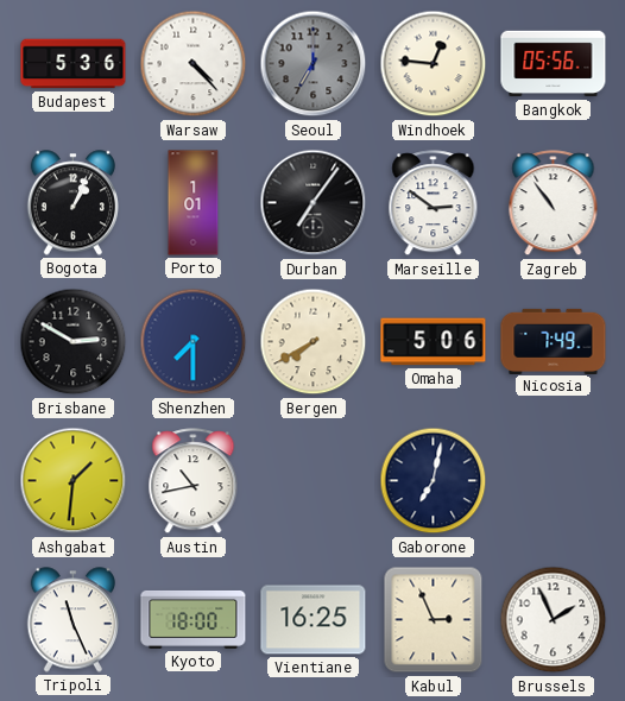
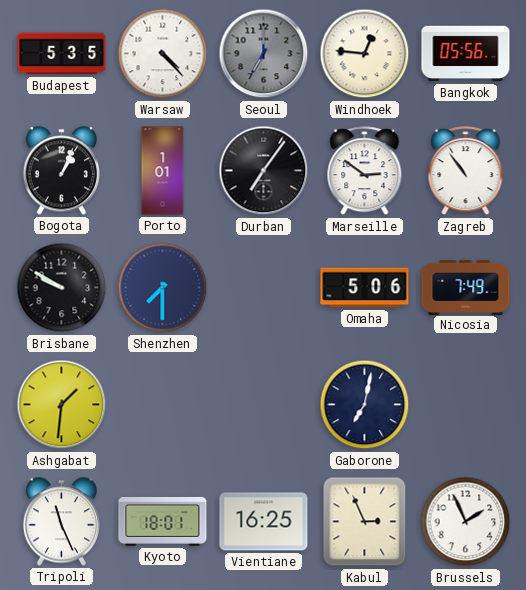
Budapest: 5:36 -> 5:35 (62, 54)
Brisbane: 2:50 -> 9:50 (62, 288)
Bergen: 7:40 -> none (314, 342)
Austin: 10:43 -> none (194, 481)
Kyoto: 18:00 -> 18:01 (163, 521)
